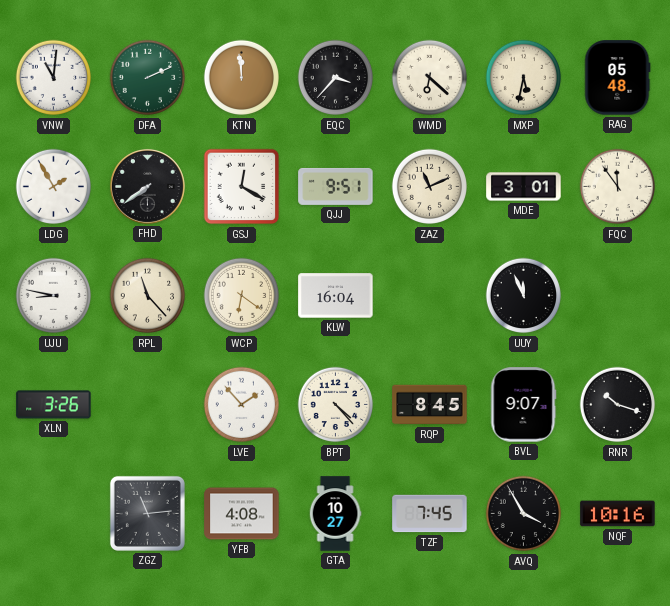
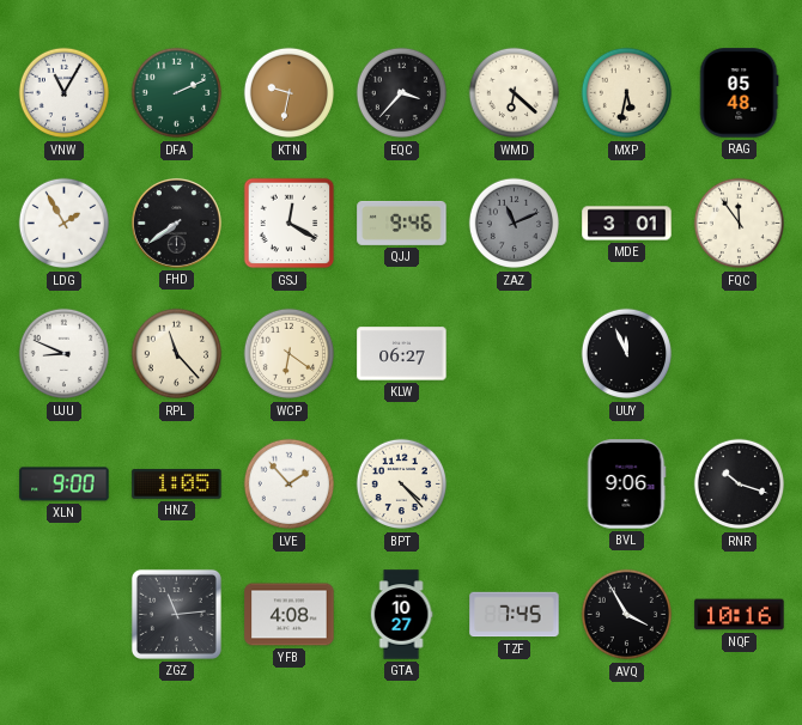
VNW: 11:01 -> 11:05 (65, 93)
KTN: 11:59 -> 9:32 (290, 93)
QJJ: 9:51 -> 9:46 (402, 223)
ZAZ dial: cream -> grey (515, 224)
UJU: 8:47 -> 8:49 (65, 354)
KLW: 16:04 -> 06:27 (402, 354)
XLN: 3:26 -> 9:00 (65, 485)
HNZ: none -> 1:05 (177, 485)
RQP: 8:45 -> none (430, 405)
BVL: 9:07 -> 9:06 (626, 485)
